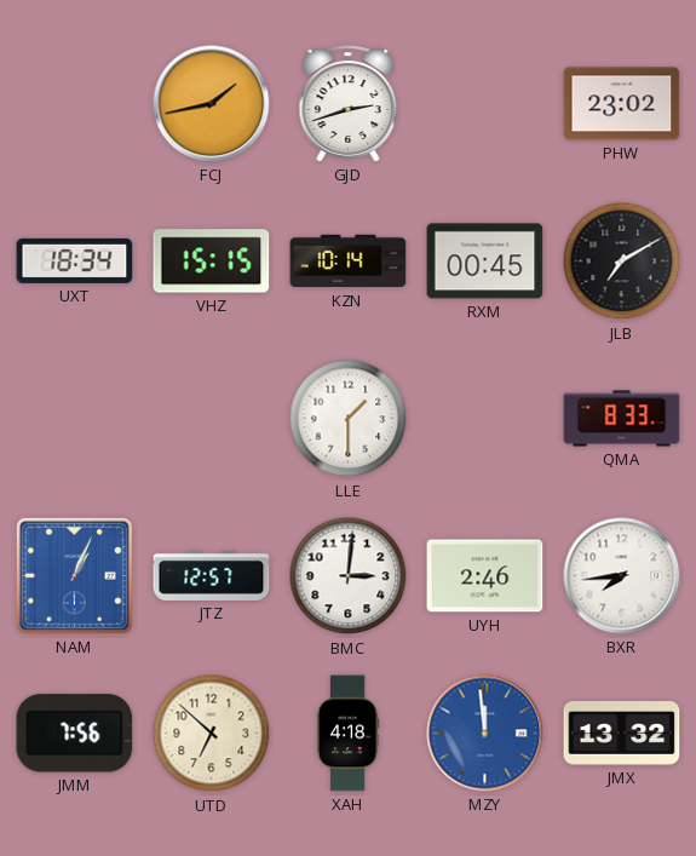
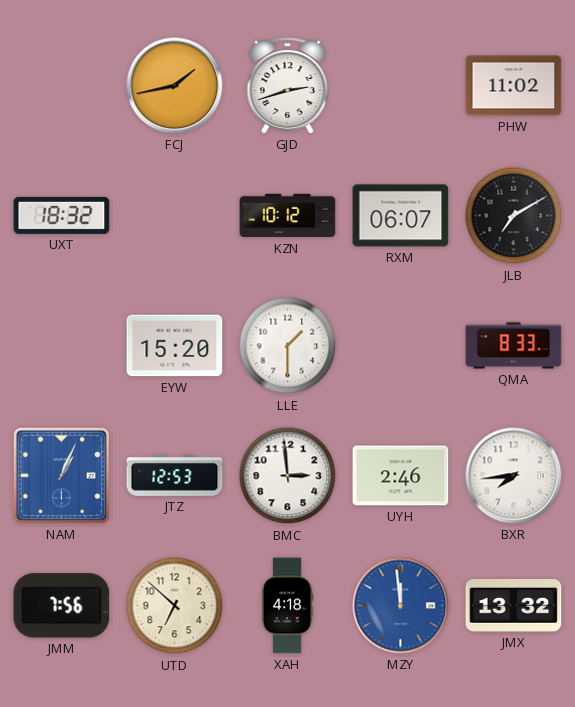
PHW: 23:02 -> 11:02 (514, 86)
UXT: 18:34 -> 18:32 (62, 215)
VHZ: 15:15 -> none (212, 262)
KZN: 10:14 -> 10:12 (288, 216)
RXM: 00:45 -> 06:07 (401, 216)
EYW: none -> 15:20 (175, 346)
JTZ: 12:57 -> 12:53 (175, 475)
BMC: 3:01 -> 2:59 (288, 476)
